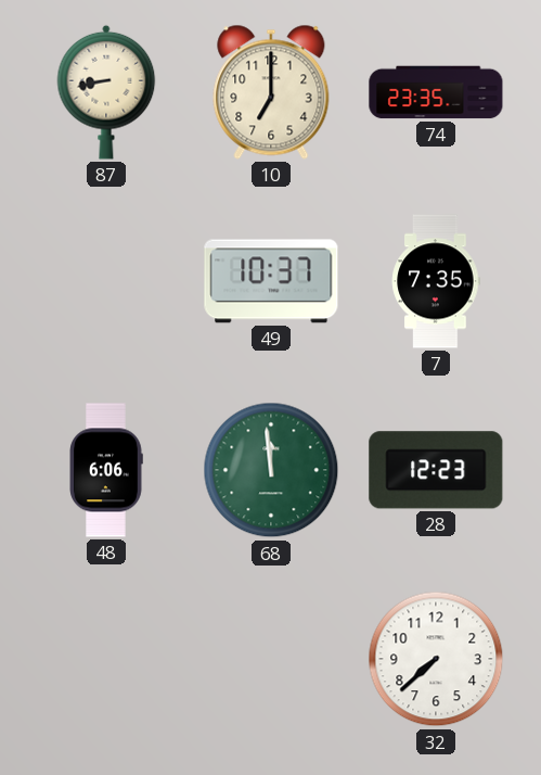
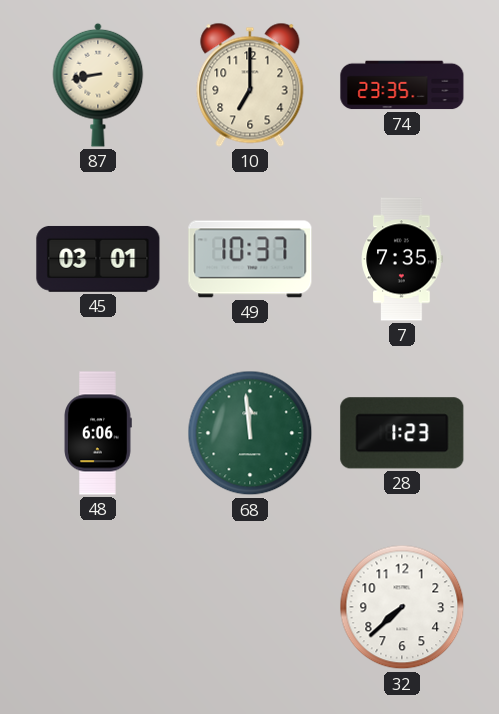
45: none -> 03:01 (98, 259)
28: 12:23 -> 1:23 (402, 433)
